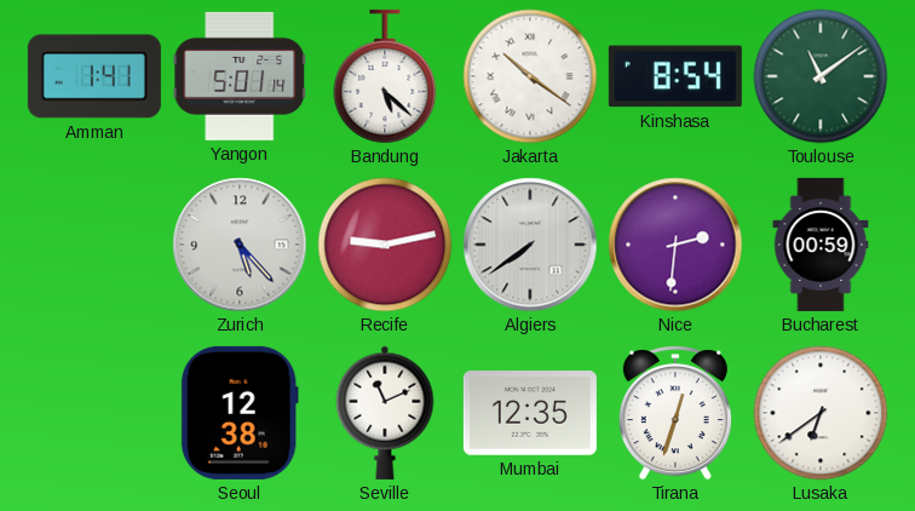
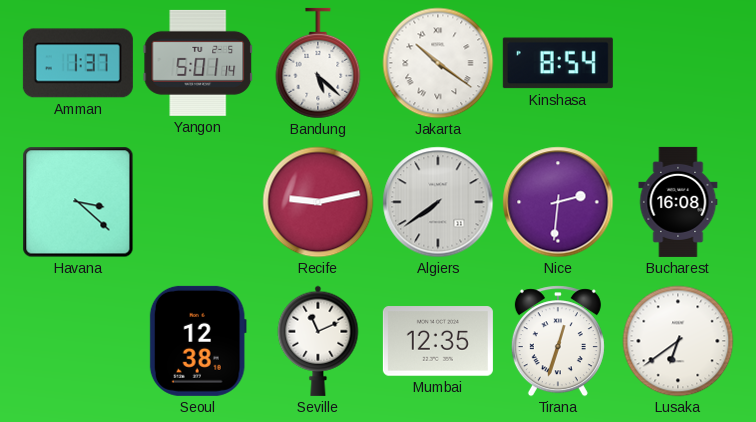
Amman: 1:41 -> 1:37 (78, 63)
Toulouse: 11:09 -> none (821, 76)
Havana: none -> 3:22 (78, 202)
Zurich: 5:23 -> none (240, 245)
Bucharest: 00:59 -> 16:08 (678, 202)
